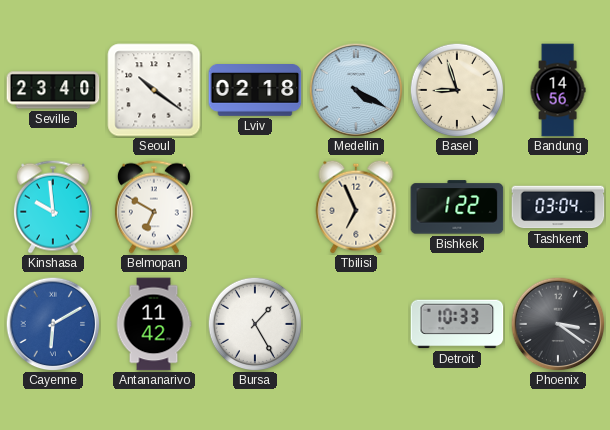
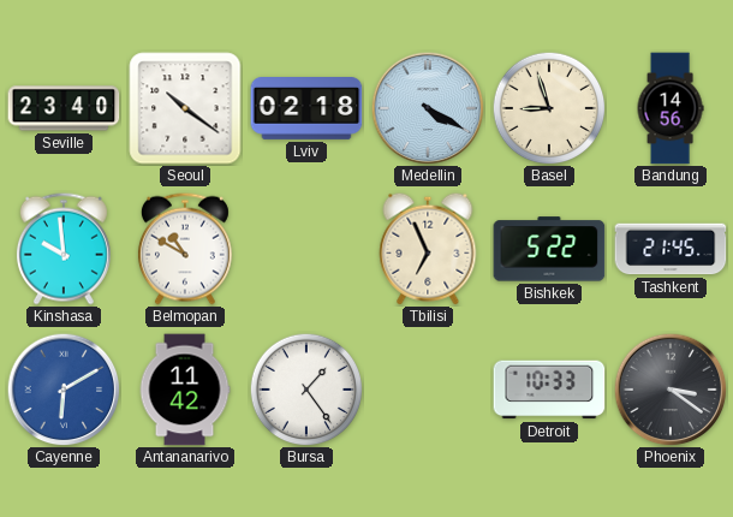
Belmopan: 6:50 -> 10:50 (185, 249)
Bishkek: 1:22 -> 5:22 (549, 249)
Tashkent: 03:04 -> 21:45 (671, 249)
Bursa: 1:25 -> 1:24 (306, 390)
